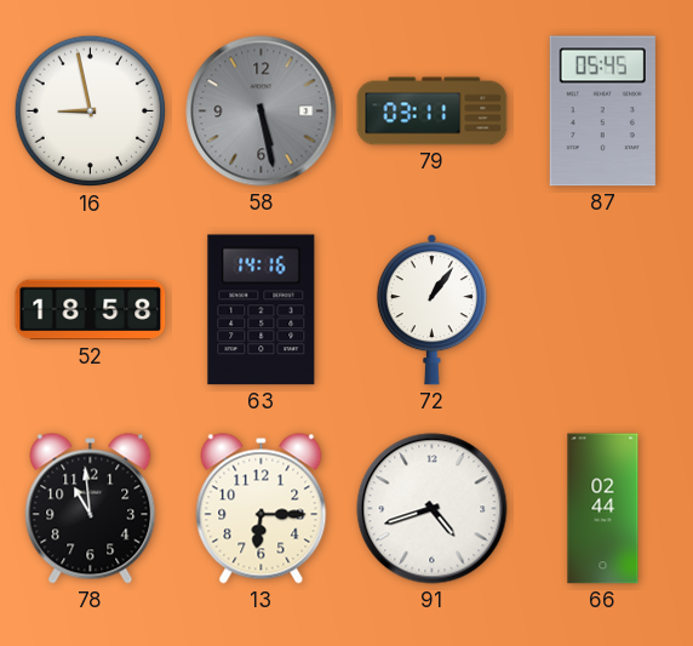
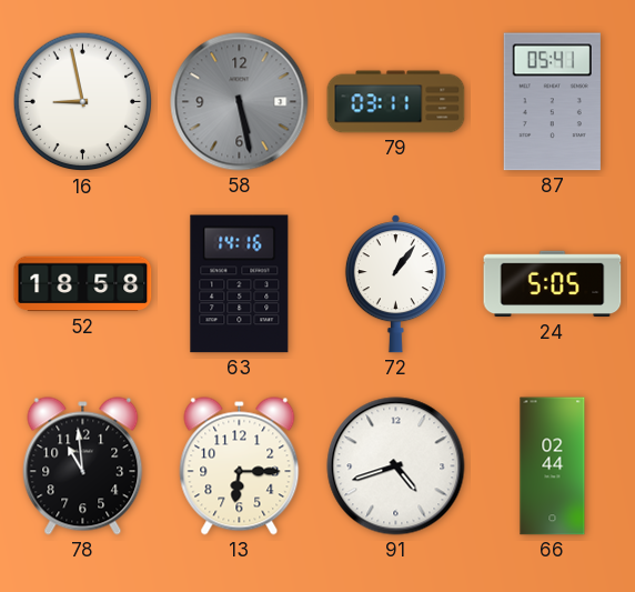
87: 05:45 -> 05:41 (552, 102)
24: none -> 5:05 (553, 284)
